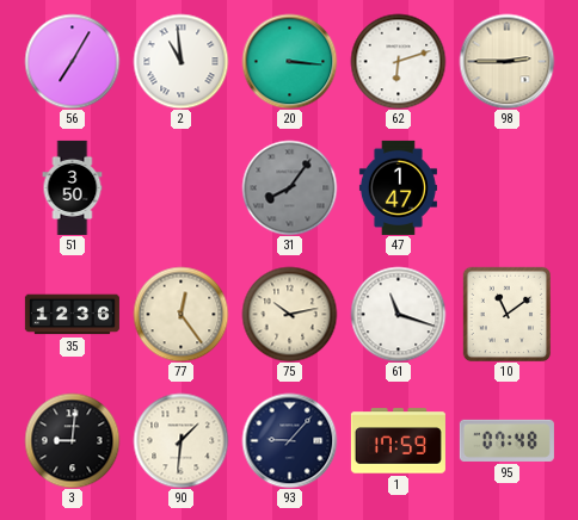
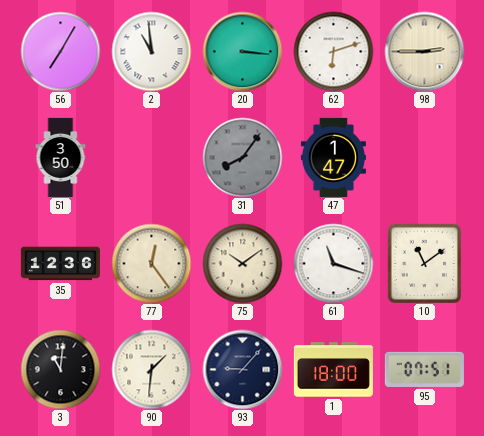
75: 10:13 -> 10:09 (242, 263)
3: 9:01 -> 11:01 (60, 369)
1: 17:59 -> 18:00 (333, 370)
95: 07:48 -> 07:51 (424, 369)
